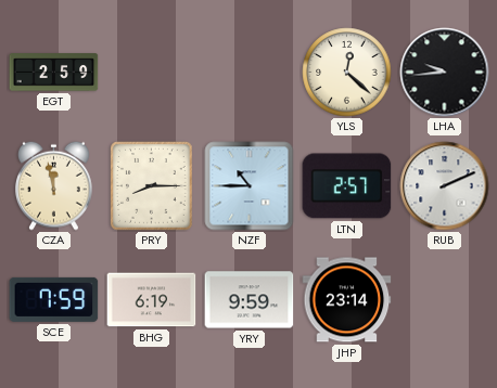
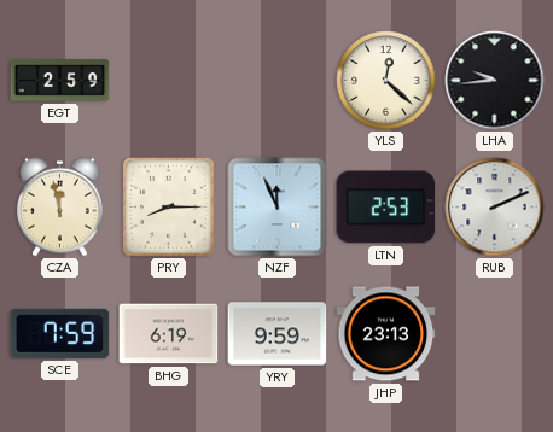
NZF: 10:45 -> 11:56 (278, 208)
LTN: 2:57 -> 2:53 (386, 208)
JHP: 23:14 -> 23:13 (386, 334)
